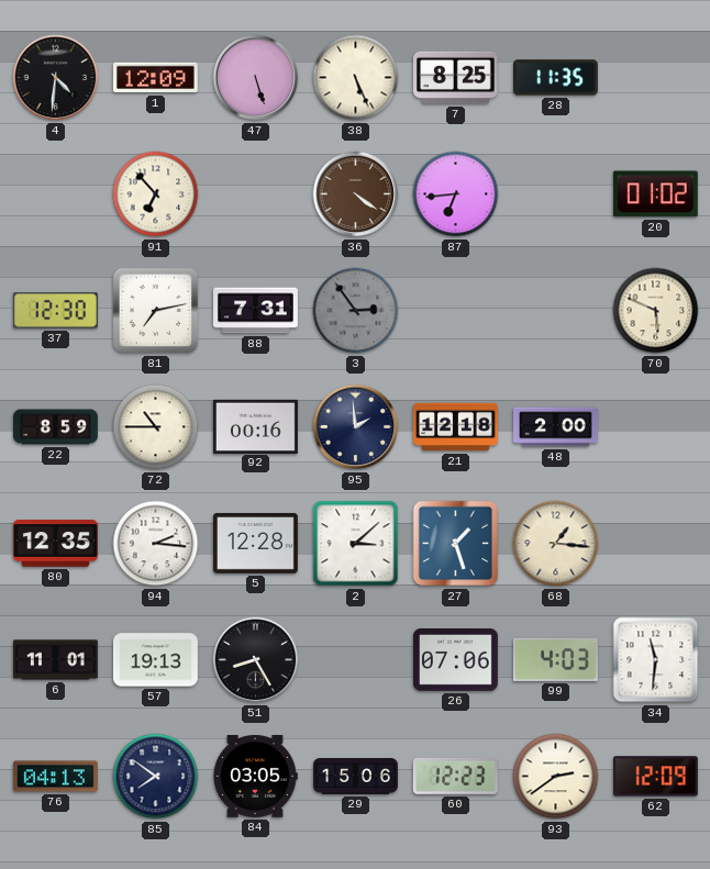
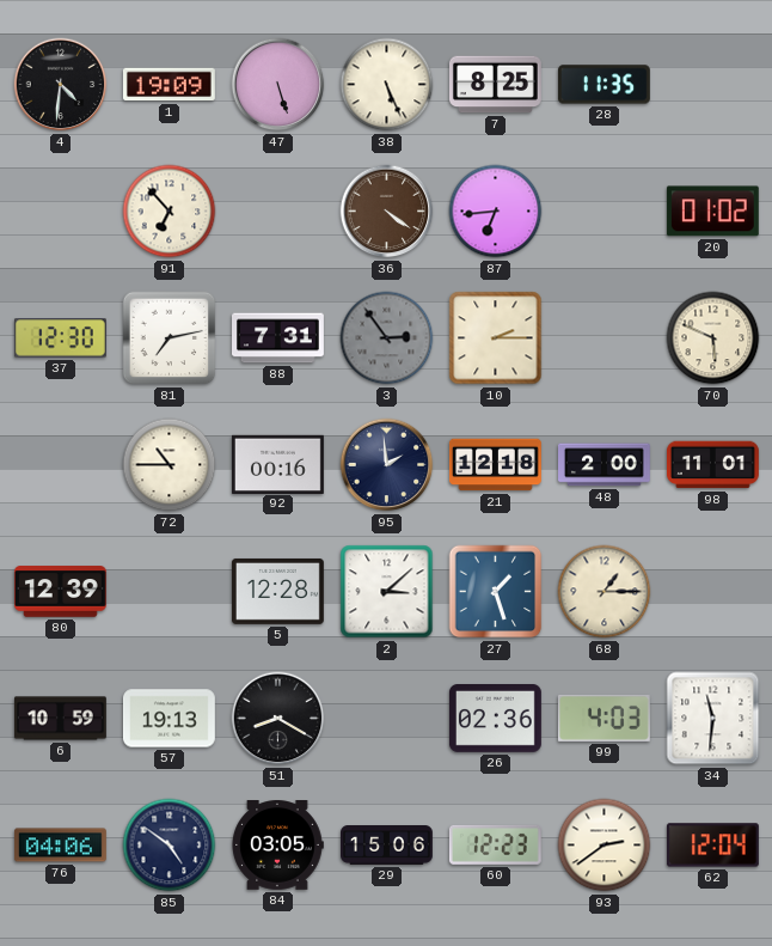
1: 12:09 -> 19:09 (169, 85)
10: none -> 2:15 (496, 338)
22: 8:59 -> none (56, 427)
98: none -> 11:01 (712, 465)
80: 12:35 -> 12:39 (61, 592)
94: 2:16 -> none (156, 544)
68: 1:16 -> 1:15 (605, 592)
6: 11:01 -> 10:59 (61, 719)
51: 8:25 -> 8:20 (278, 719)
26: 07:06 -> 02:36 (495, 719)
76: 04:13 -> 04:06 (60, 846)
85: 7:51 -> 4:51 (170, 846)
62: 12:09 -> 12:04 (712, 846)
